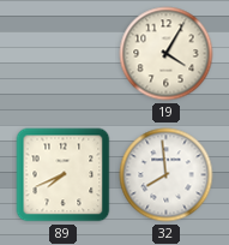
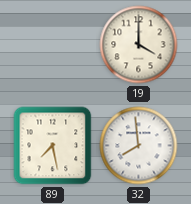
19: 4:05 -> 4:00 (139, 45)
89: 7:41 -> 7:28 (53, 146)
